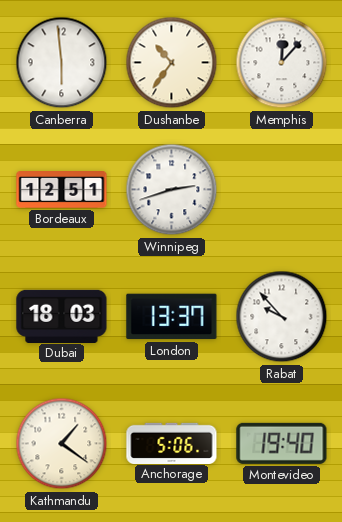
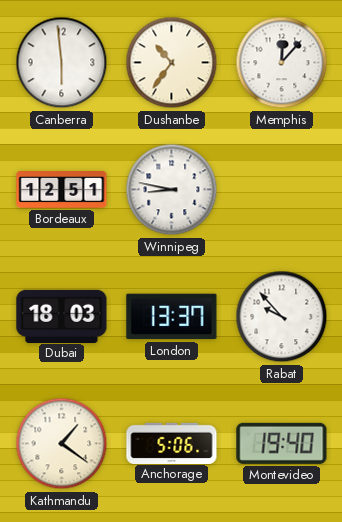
Winnipeg: 2:42 -> 8:47 (172, 190)
